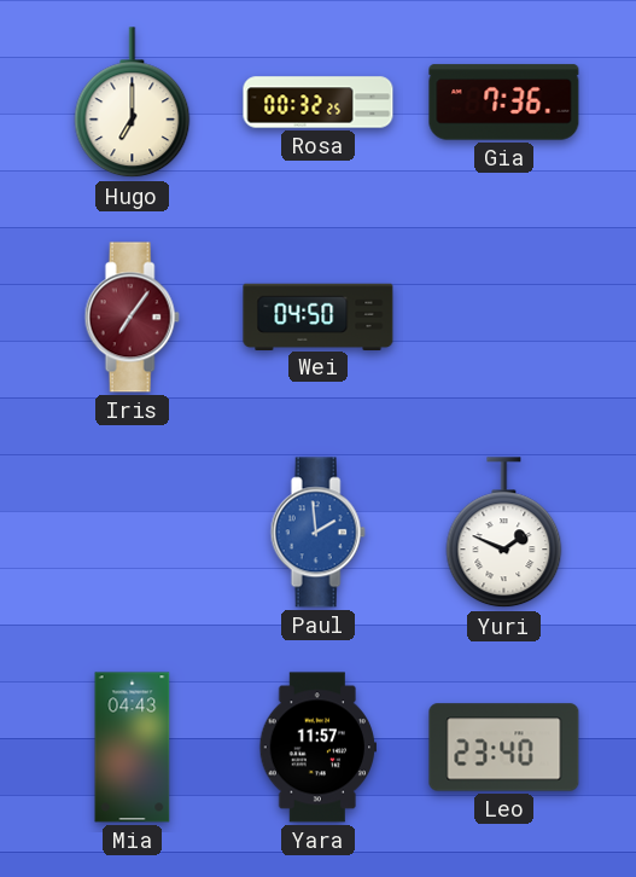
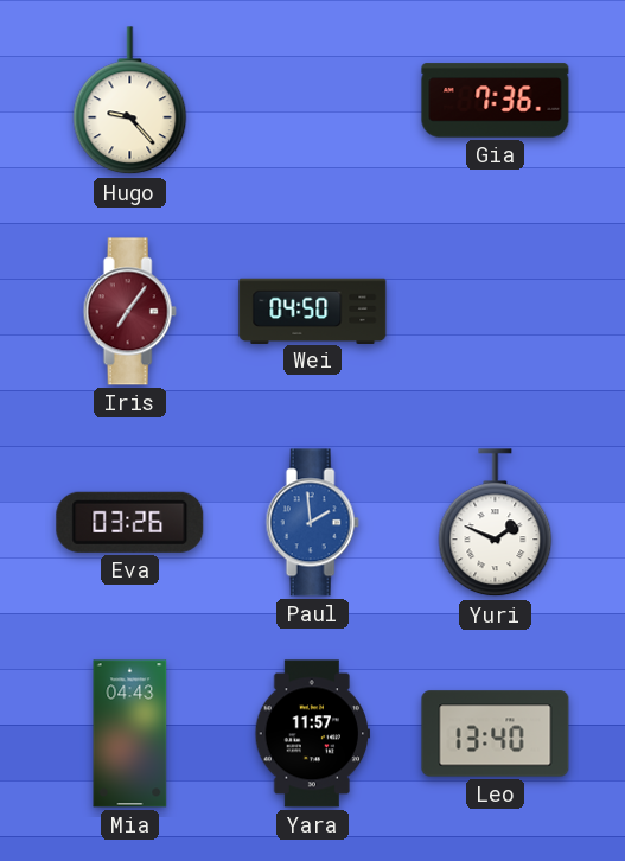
Hugo: 7:00 -> 9:23 (130, 101)
Rosa: 00:32 -> none (319, 103)
Eva: none -> 03:26 (130, 522)
Leo: 23:40 -> 13:40 (496, 734)
